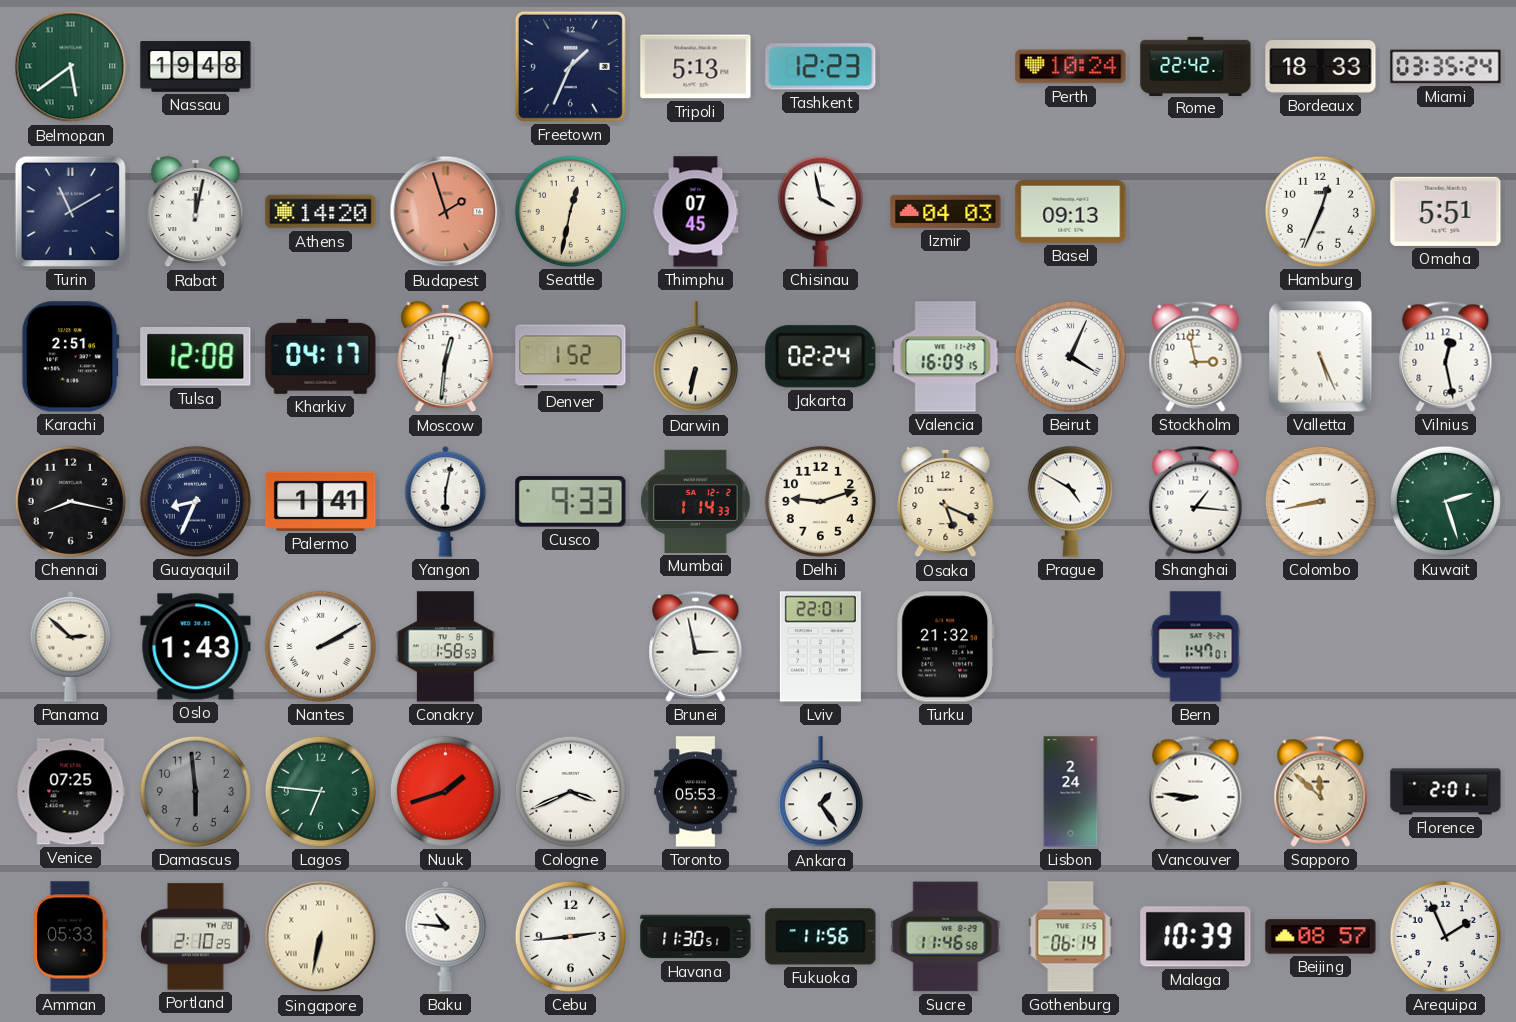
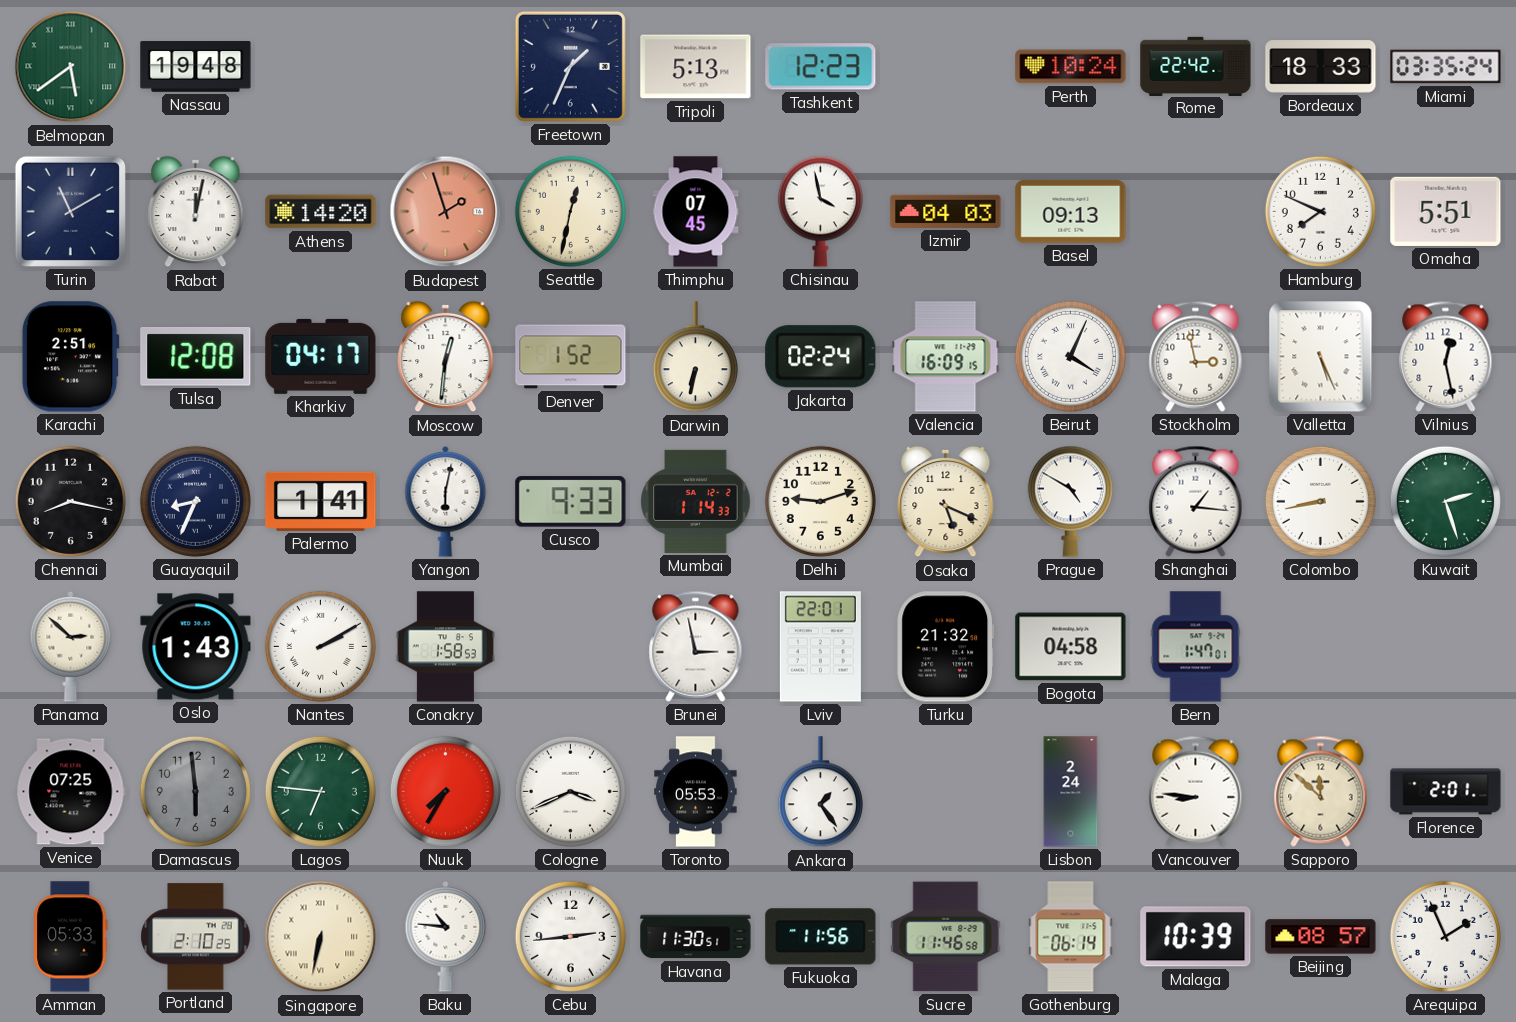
Hamburg: 12:34 -> 7:49 (1320, 211)
Bogota: none -> 04:58 (1071, 647)
Nuuk: 1:42 -> 7:35 (445, 791)
